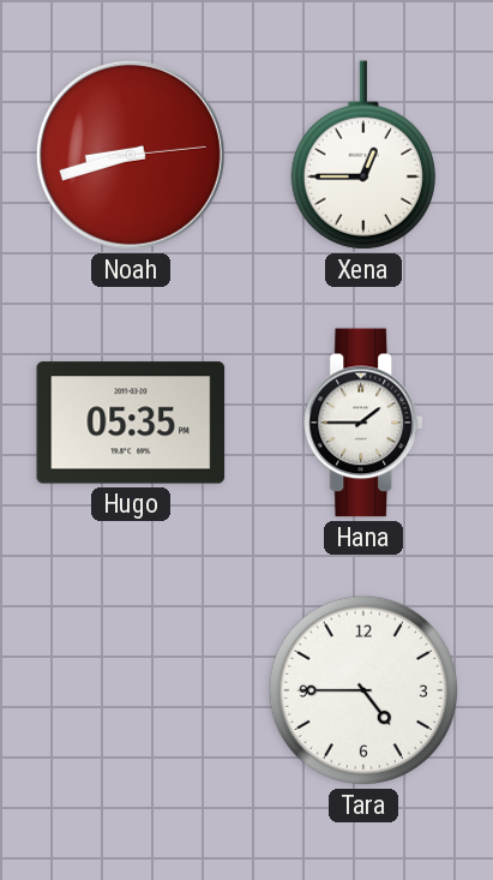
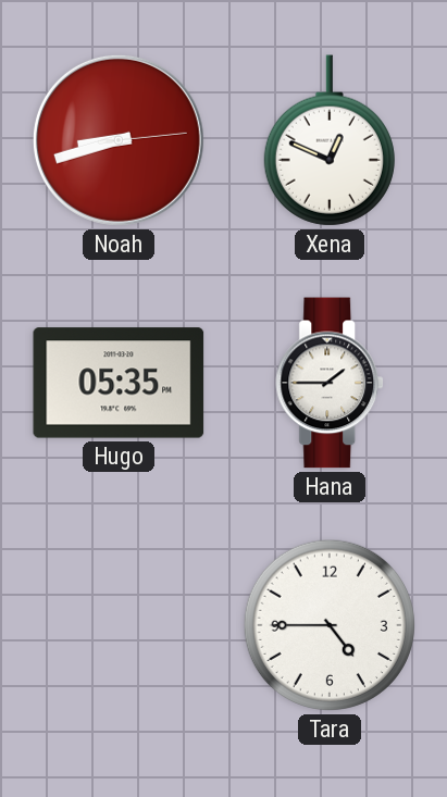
Xena: 12:45 -> 12:49 (330, 140)
